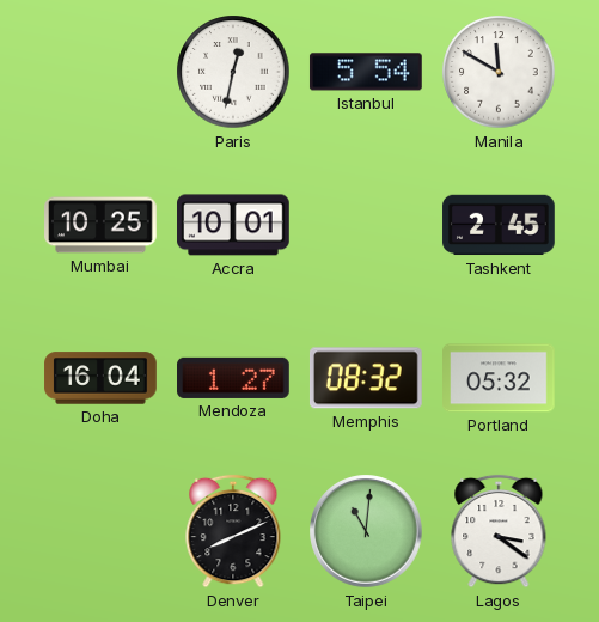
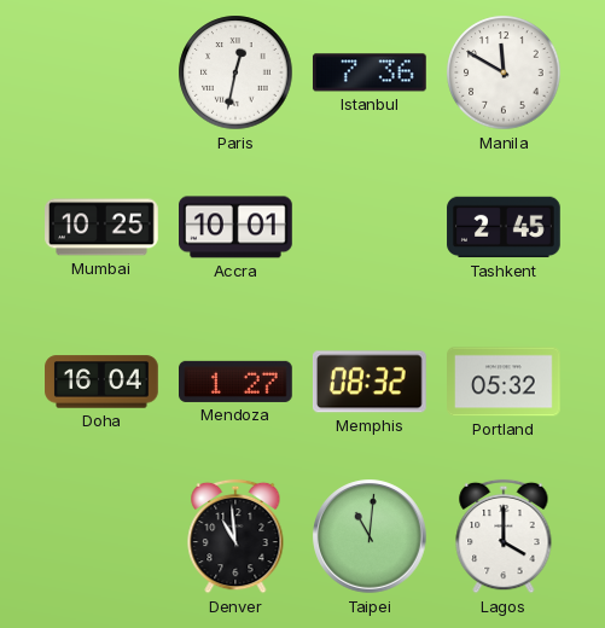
Istanbul: 5:54 -> 7:36 (370, 72)
Denver: 8:11 -> 10:59 (235, 536)
Lagos: 3:21 -> 4:00 (504, 536)
